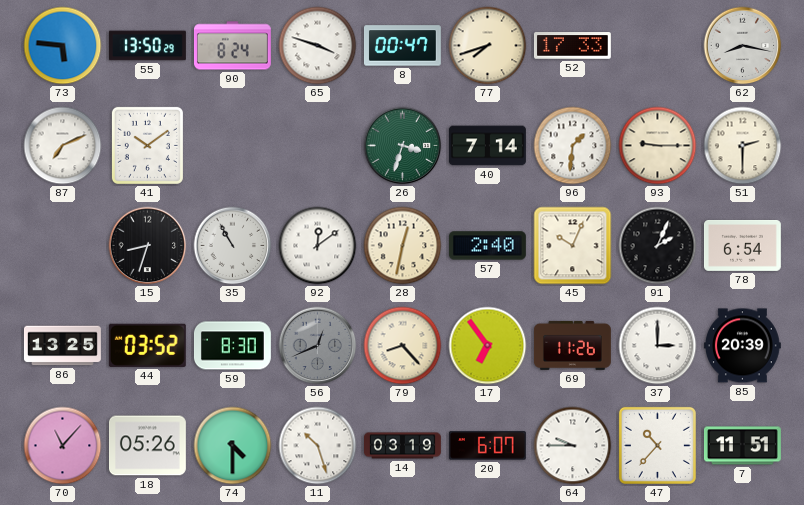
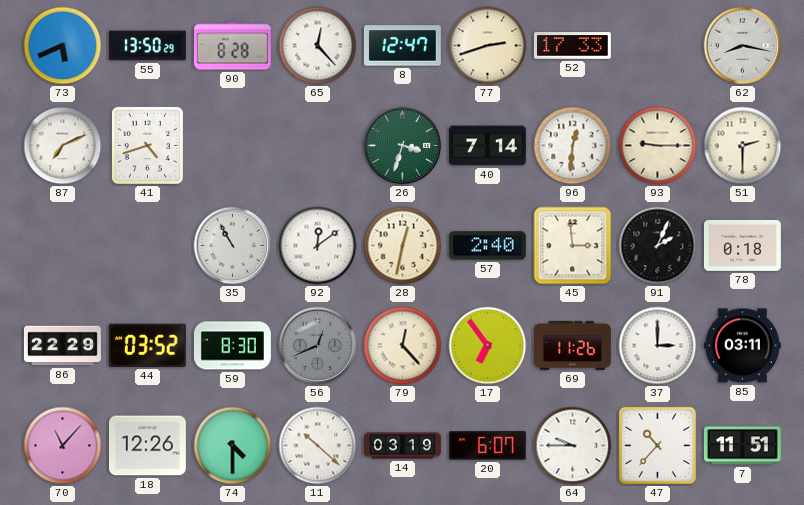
73: 5:46 -> 5:41 (63, 46)
90: 8:24 -> 8:28 (232, 46)
65: 3:48 -> 12:23 (318, 46)
8: 00:47 -> 12:47 (402, 46)
77: 7:42 -> 2:42 (488, 46)
41: 10:09 -> 4:42 (147, 145)
96: 1:31 -> 12:31 (573, 146)
15: 8:33 -> none (148, 246)
45: 10:04 -> 2:59 (573, 246)
78: 6:54 -> 0:18 (742, 245)
86: 13:25 -> 22:29 (63, 346)
79: 8:23 -> 12:23 (403, 346)
85: 20:39 -> 03:11 (742, 346)
18: 05:26 -> 12:26 (147, 446)
11: 10:27 -> 10:22 (318, 446)
